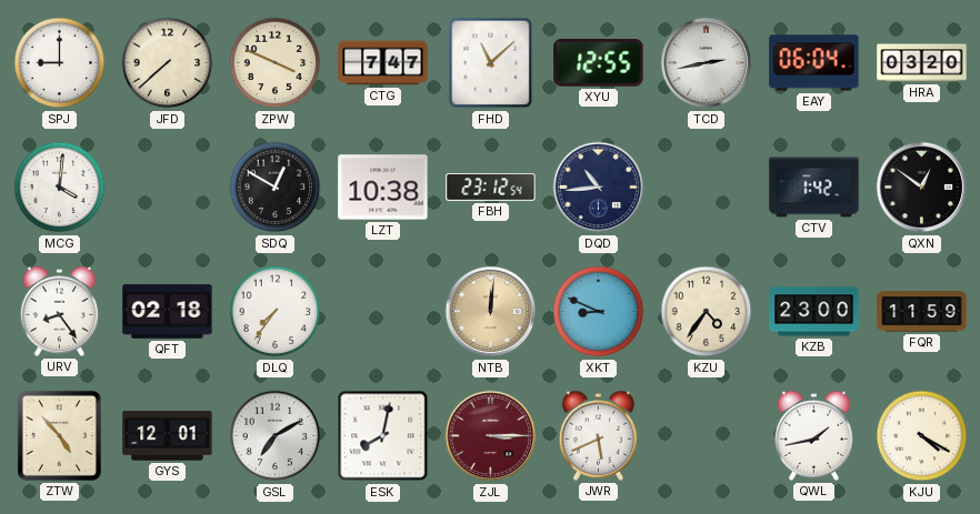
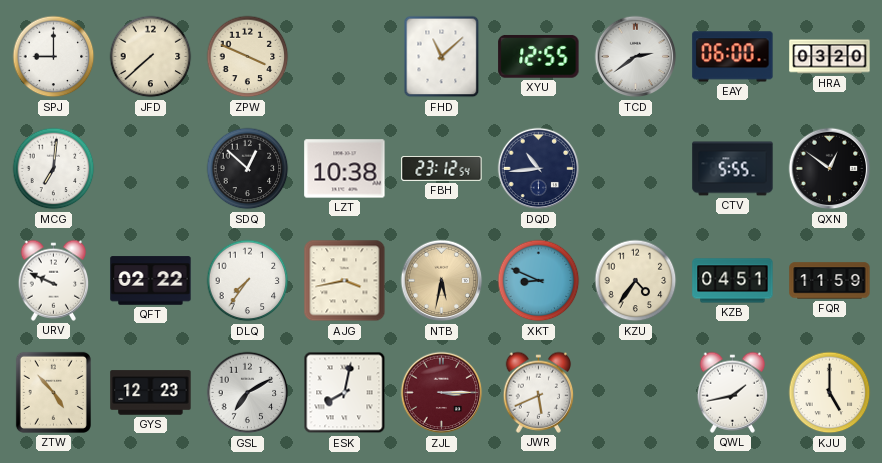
CTG: 7:47 -> none (383, 63)
TCD: 2:43 -> 2:39 (636, 57)
EAY: 06:04 -> 06:00 (733, 57)
MCG: 4:01 -> 7:01 (54, 169)
SDQ: 12:50 -> 12:52 (248, 169)
CTV: 1:42 -> 5:55 (733, 169)
URV: 8:24 -> 9:49 (54, 280)
QFT: 02:18 -> 02:22 (151, 281)
AJG: none -> 3:43 (345, 281)
NTB: 12:01 -> 5:32 (442, 281)
KZB: 23:00 -> 04:51 (733, 281)
GYS: 12:01 -> 12:23 (151, 393)
KJU: 4:20 -> 5:00 (830, 393)
